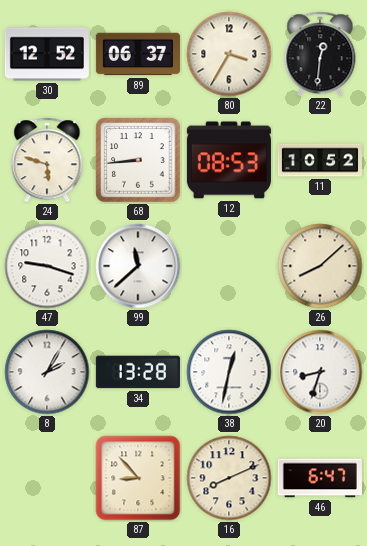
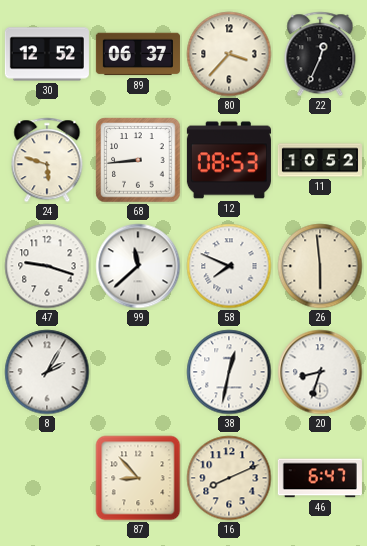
80: 3:35 -> 3:37 (229, 54)
22: 12:31 -> 12:34 (320, 54)
58: none -> 7:49 (229, 266)
26: 8:08 -> 5:59 (320, 266)
34: 13:28 -> none (138, 372)
